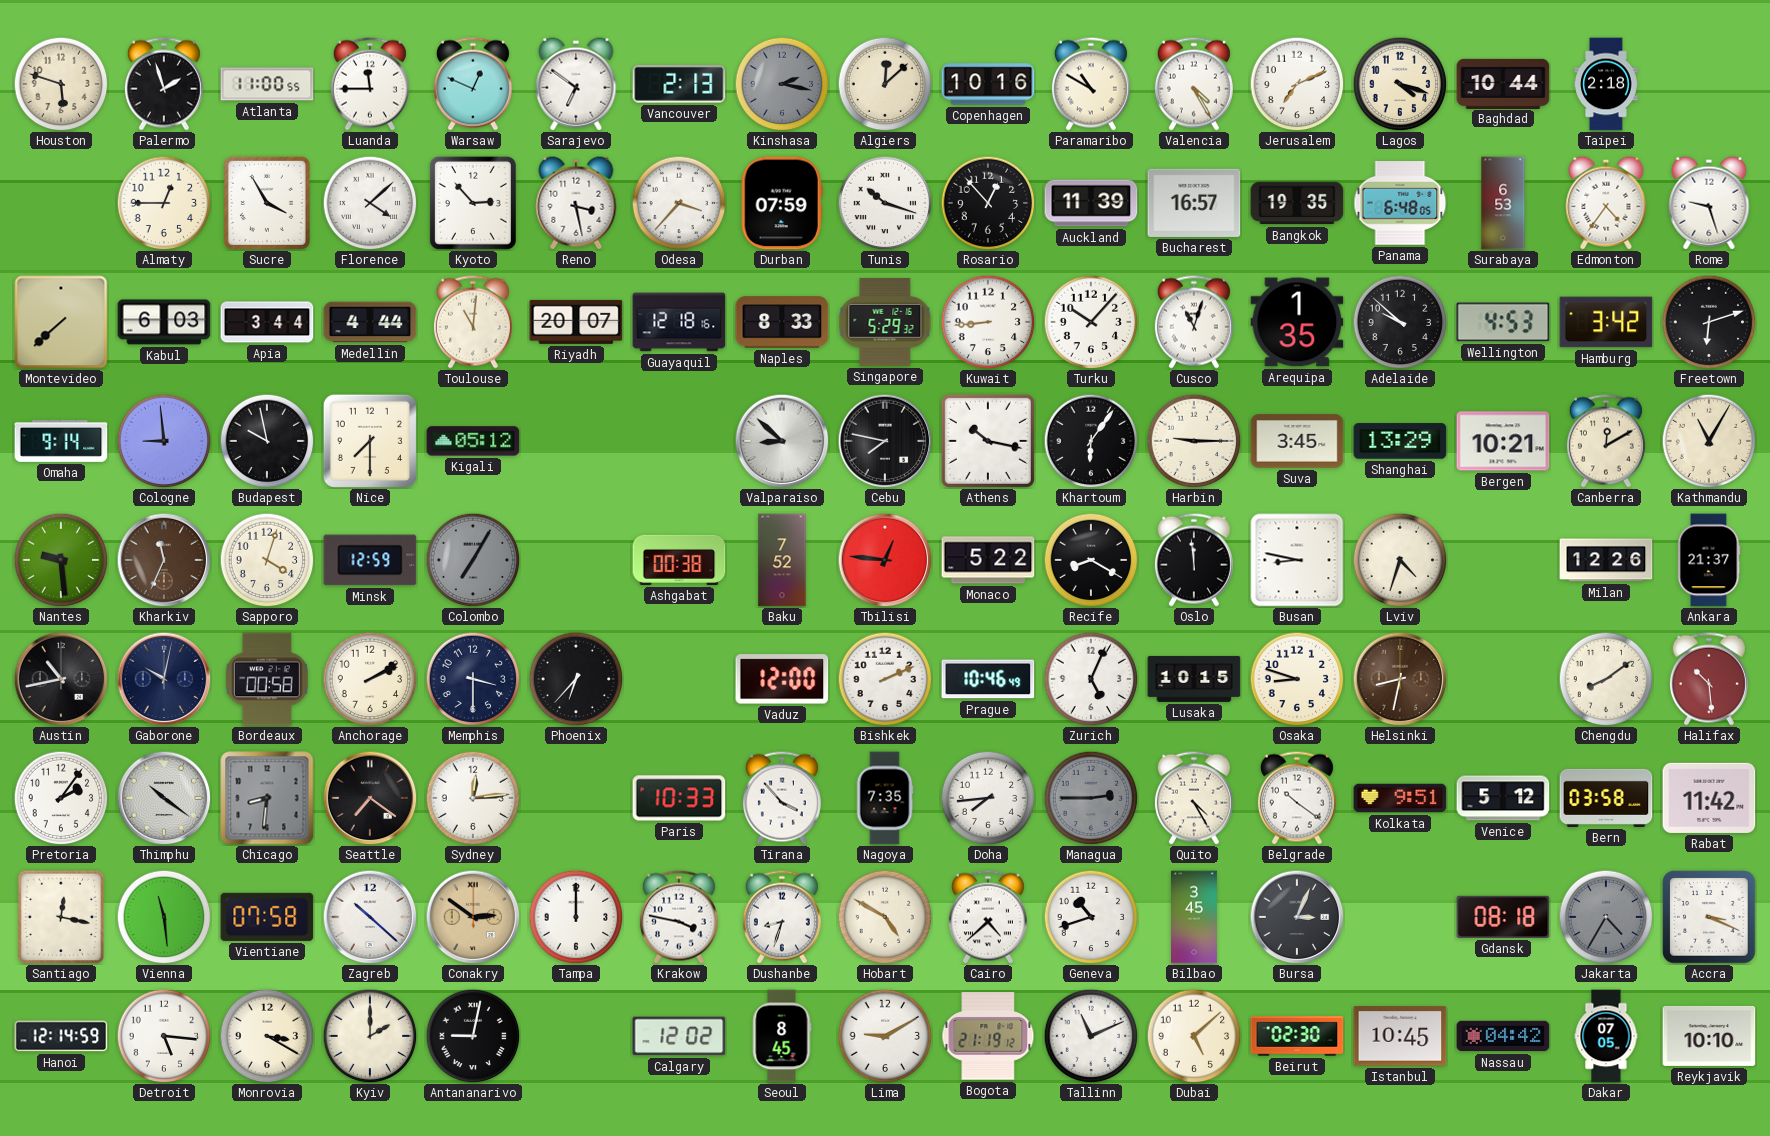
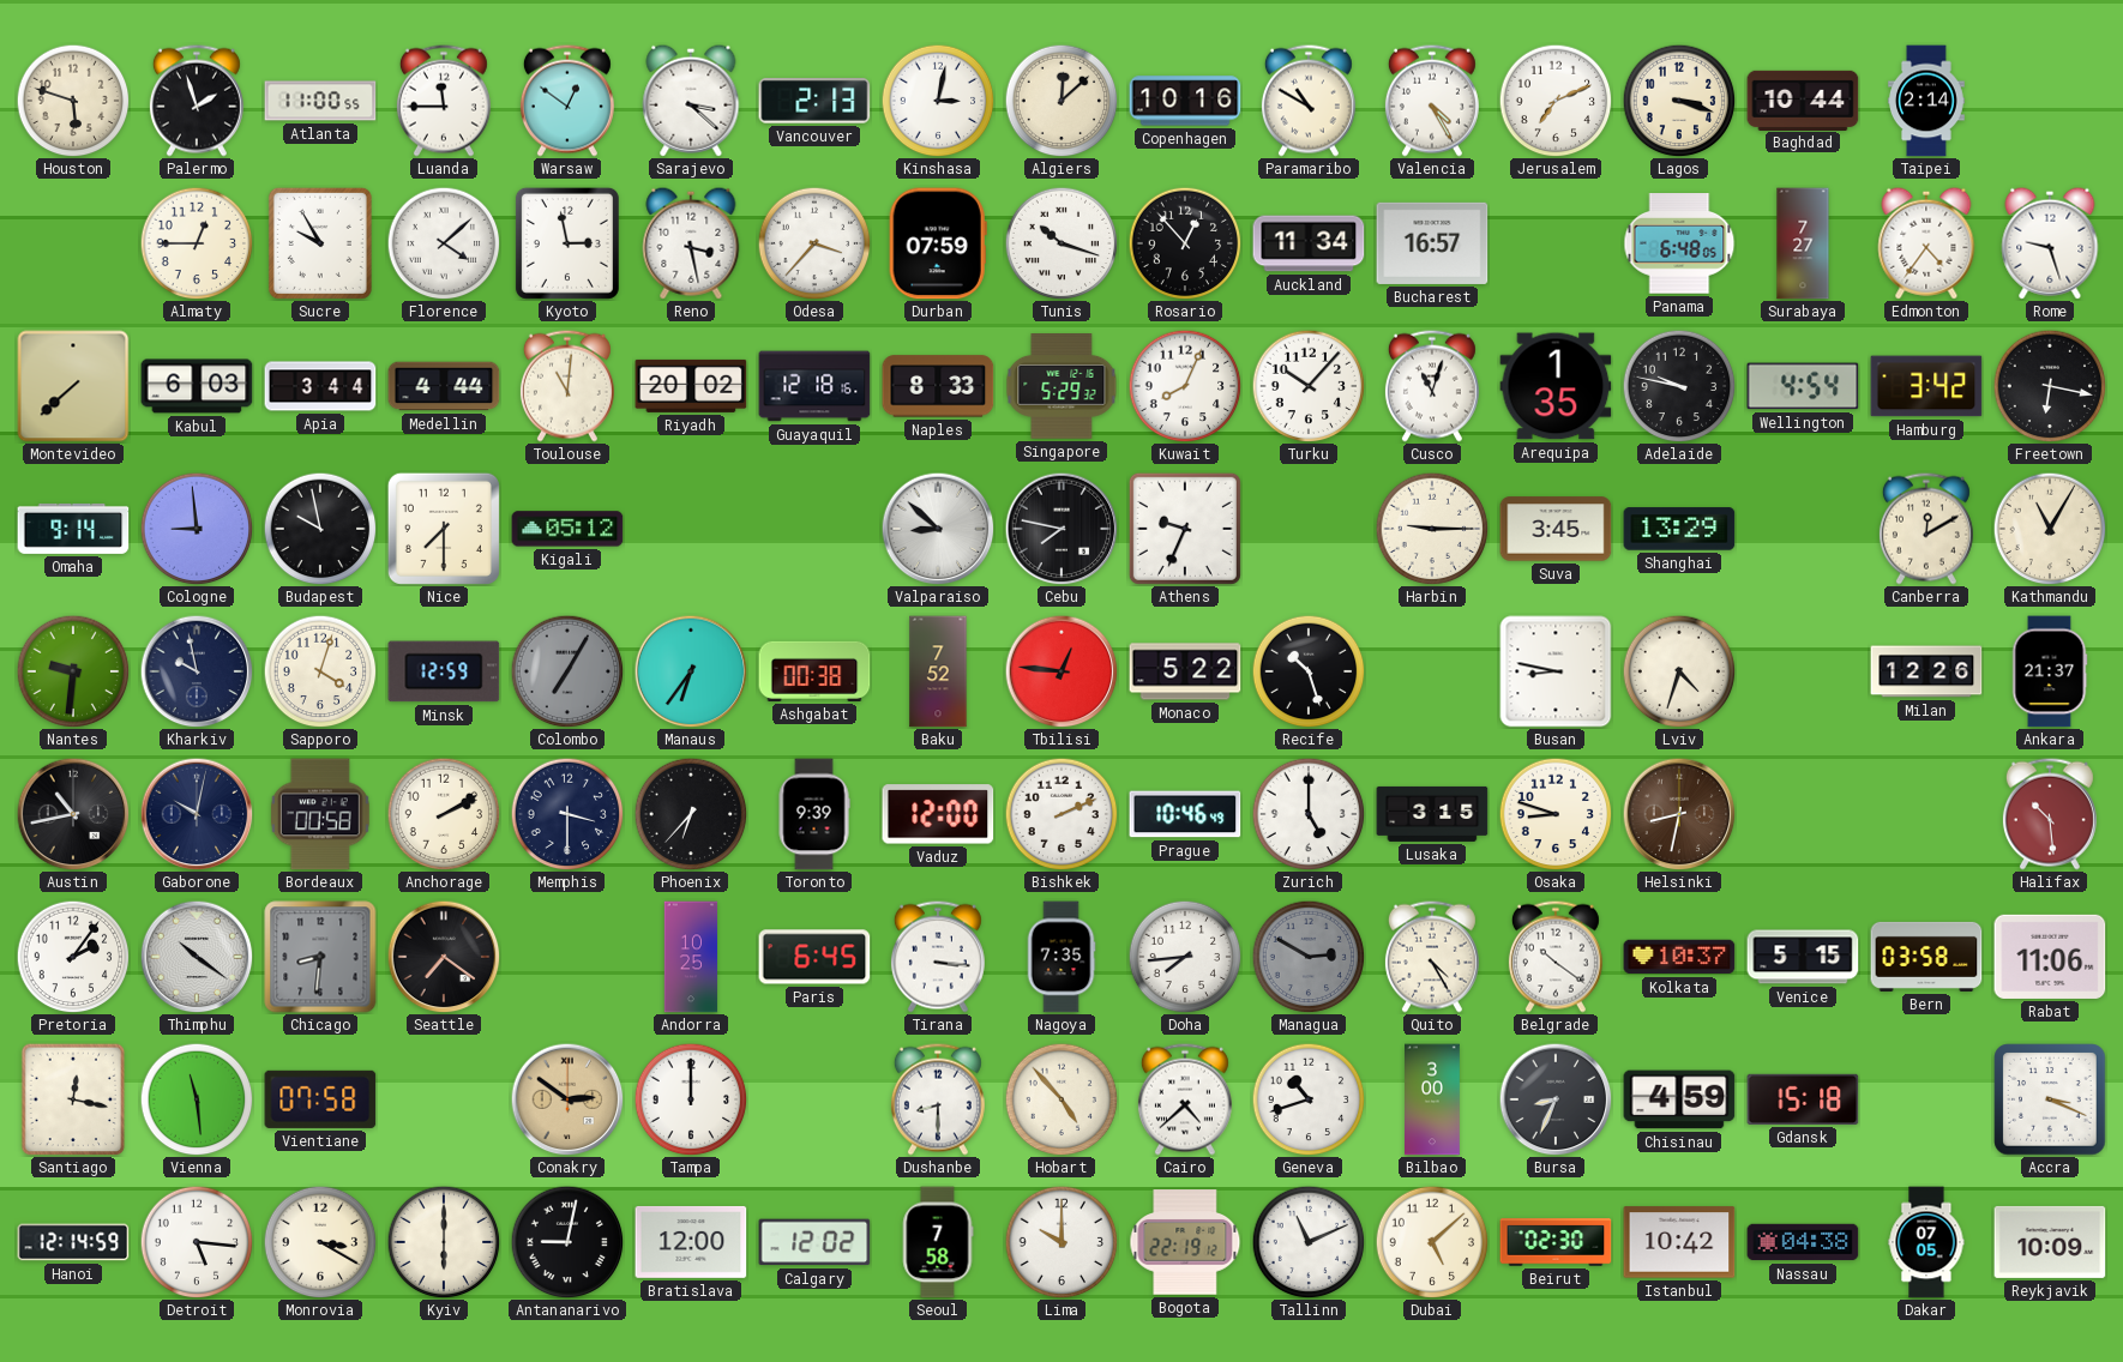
Warsaw: 12:49 -> 12:51 (567, 101)
Sarajevo: 6:51 -> 3:22 (691, 101)
Kinshasa: 2:17 -> 3:02 (938, 101)
Kinshasa dial: grey -> white (938, 101)
Lagos: 4:18 -> 3:18 (1679, 101)
Taipei: 2:18 -> 2:14 (1926, 101)
Sucre: 3:55 -> 9:55 (320, 243)
Kyoto: 2:53 -> 2:58 (567, 243)
Auckland: 11:39 -> 11:34 (1309, 243)
Bangkok: 19:35 -> none (1297, 203)
Surabaya: 6:53 -> 7:27 (1803, 243)
Riyadh: 20:07 -> 20:02 (691, 386)
Kuwait: 8:44 -> 8:04 (1185, 386)
Adelaide: 9:52 -> 9:47 (1679, 386)
Wellington: 4:53 -> 4:54 (1803, 386)
Freetown: 6:12 -> 6:17 (2050, 386)
Athens: 10:17 -> 9:34 (1185, 529)
Khartoum: 6:06 -> none (1091, 441)
Bergen: 10:21 -> none (1503, 441)
Nantes: 9:29 -> 9:31 (73, 671)
Kharkiv: 11:34 -> 9:58 (197, 671)
Kharkiv dial: brown -> navy (197, 671)
Manaus: none -> 6:36 (691, 671)
Recife: 8:20 -> 10:27 (1309, 671)
Oslo: 11:59 -> none (1194, 560)
Toronto: none -> 9:39 (814, 814)
Zurich: 5:04 -> 5:00 (1309, 814)
Lusaka: 10:15 -> 3:15 (1432, 814)
Chengdu: 8:09 -> none (1606, 679)
Sydney: 12:14 -> none (473, 798)
Andorra: none -> 10:25 (691, 957)
Paris: 10:33 -> 6:45 (814, 957)
Tirana: 3:53 -> 3:16 (938, 957)
Managua: 2:45 -> 2:50 (1309, 957)
Kolkata: 9:51 -> 10:37 (1679, 957)
Venice: 5:12 -> 5:15 (1803, 957)
Rabat: 11:42 -> 11:06 (2050, 957)
Zagreb: 10:22 -> none (370, 917)
Krakow: 3:47 -> none (679, 917)
Dushanbe: 8:33 -> 8:30 (938, 1099)
Hobart: 4:50 -> 4:53 (1061, 1099)
Bilbao: 3:45 -> 3:00 (1433, 1099)
Bursa: 3:04 -> 8:34 (1556, 1099)
Chisinau: none -> 4:59 (1679, 1099)
Gdansk: 08:18 -> 15:18 (1803, 1099)
Jakarta: 4:35 -> none (1606, 917)
Kyiv: 2:00 -> 6:00 (444, 1242)
Bratislava: none -> 12:00 (691, 1242)
Seoul: 8:45 -> 7:58 (938, 1242)
Lima: 9:10 -> 10:00 (1061, 1242)
Bogota: 21:19 -> 22:19 (1185, 1242)
Istanbul: 10:45 -> 10:42 (1679, 1242)
Nassau: 04:42 -> 04:38 (1803, 1242)
Reykjavik: 10:10 -> 10:09 (2050, 1242)
